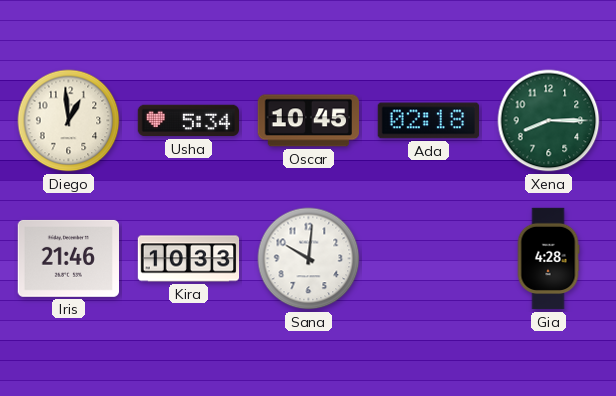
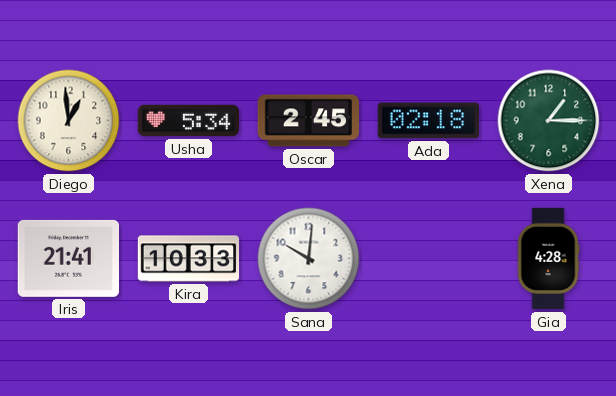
Oscar: 10:45 -> 2:45 (308, 121)
Xena: 8:15 -> 1:15 (549, 121)
Iris: 21:46 -> 21:41 (68, 258)
